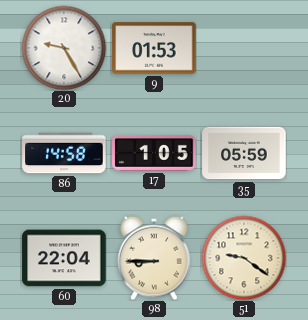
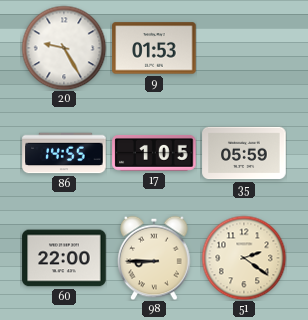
86: 14:58 -> 14:55 (64, 153)
60: 22:04 -> 22:00 (64, 258)
51: 9:21 -> 2:21 (244, 258)
